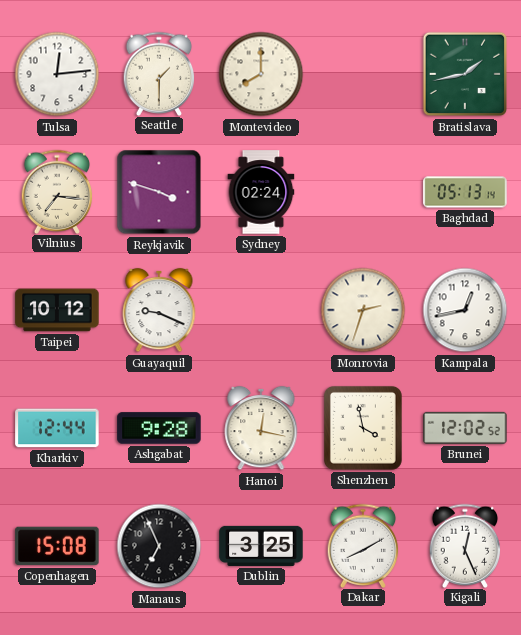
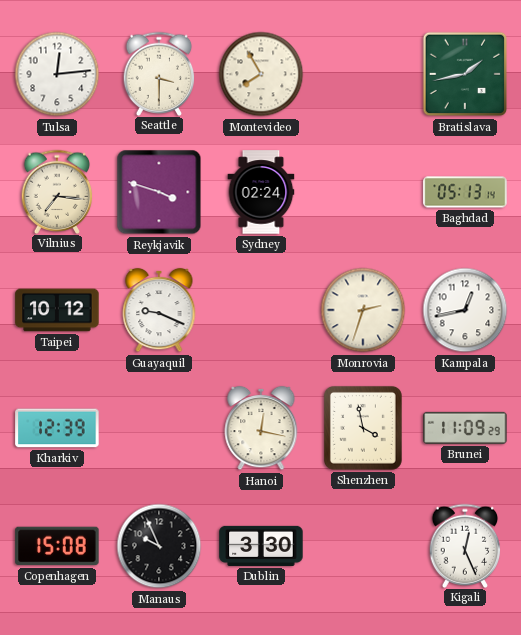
Seattle: 1:30 -> 3:30 (159, 73)
Montevideo: 8:00 -> 7:55 (261, 74)
Kharkiv: 12:44 -> 12:39 (57, 428)
Ashgabat: 9:28 -> none (159, 428)
Brunei: 12:02 -> 11:09 (465, 428)
Manaus: 6:56 -> 9:56 (159, 546)
Dublin: 3:25 -> 3:30 (261, 546)
Dakar: 8:10 -> none (363, 545)
